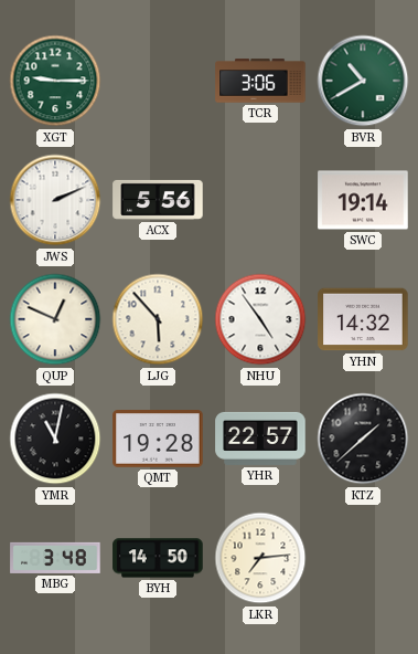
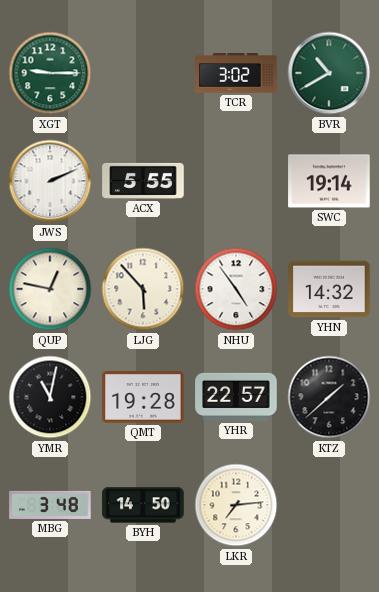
TCR: 3:06 -> 3:02 (236, 73)
ACX: 5:56 -> 5:55 (143, 181)
QUP: 12:49 -> 12:47 (50, 289)
